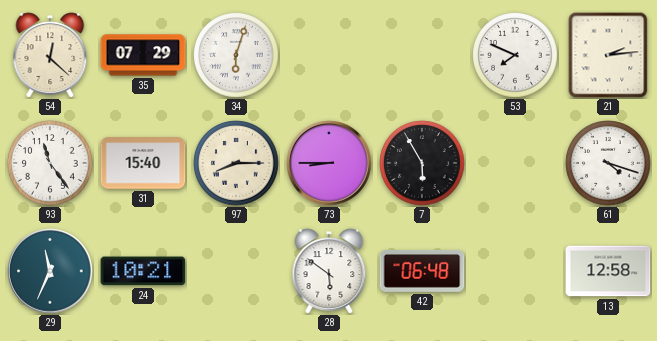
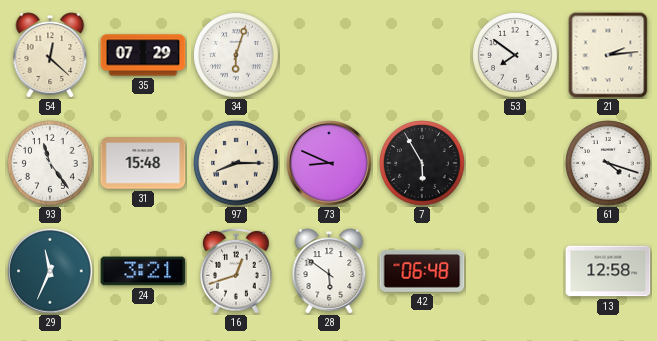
53: 7:49 -> 7:51 (515, 55)
31: 15:40 -> 15:48 (143, 163)
73: 8:45 -> 8:49 (329, 163)
24: 10:21 -> 3:21 (143, 271)
16: none -> 12:42 (237, 271)
